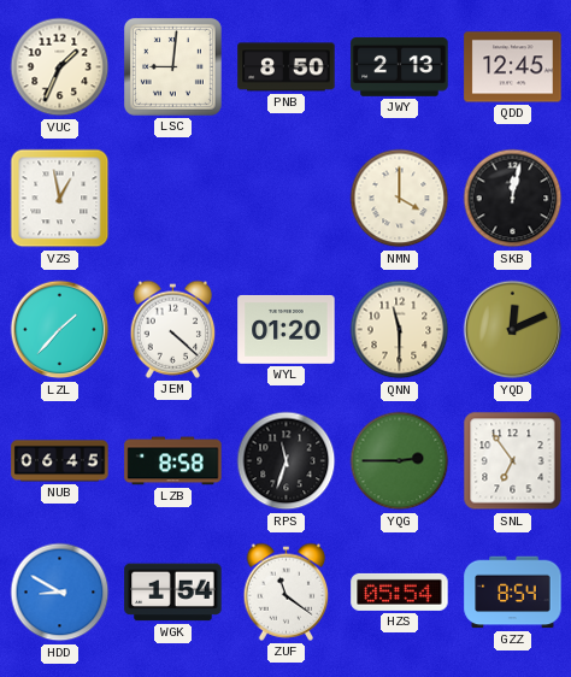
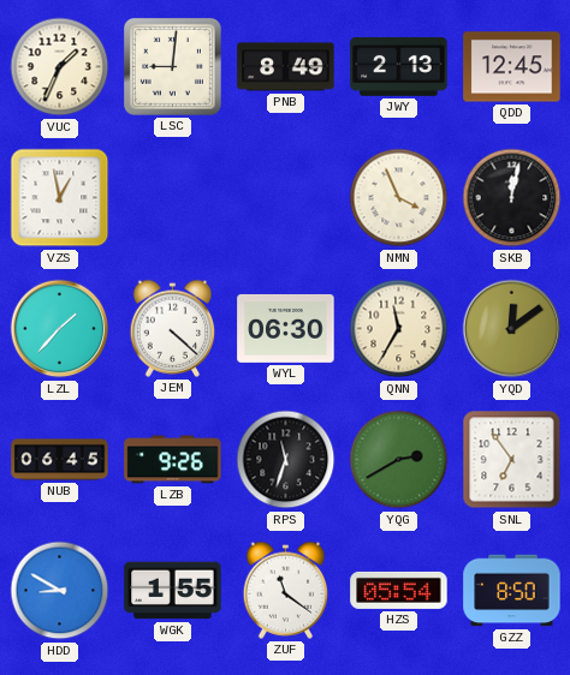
PNB: 8:50 -> 8:49 (286, 67)
NMN: 4:00 -> 3:56 (399, 198)
WYL: 01:20 -> 06:30 (286, 328)
QNN: 11:30 -> 11:35 (399, 329)
YQD: 12:11 -> 12:09 (512, 329)
LZB: 8:58 -> 9:26 (173, 460)
YQG: 2:45 -> 2:40 (399, 460)
WGK: 1:54 -> 1:55 (173, 591)
GZZ: 8:54 -> 8:50 (512, 591)
